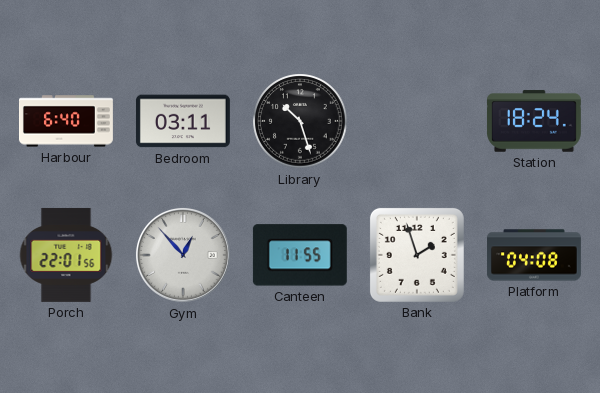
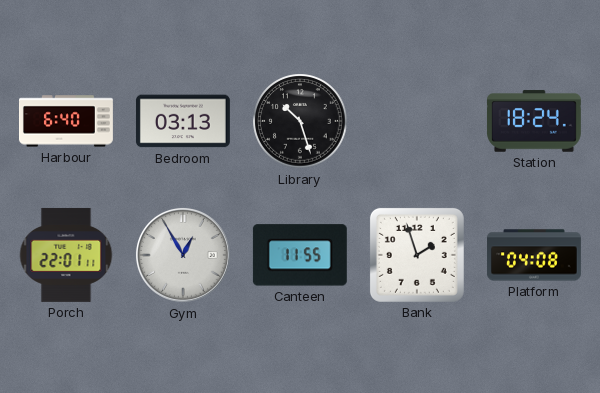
Bedroom: 03:11 -> 03:13 (183, 121)
Porch: 22:01:56 -> 22:01:11 (66, 255)
Gym: 12:53 -> 12:55 (183, 255)
